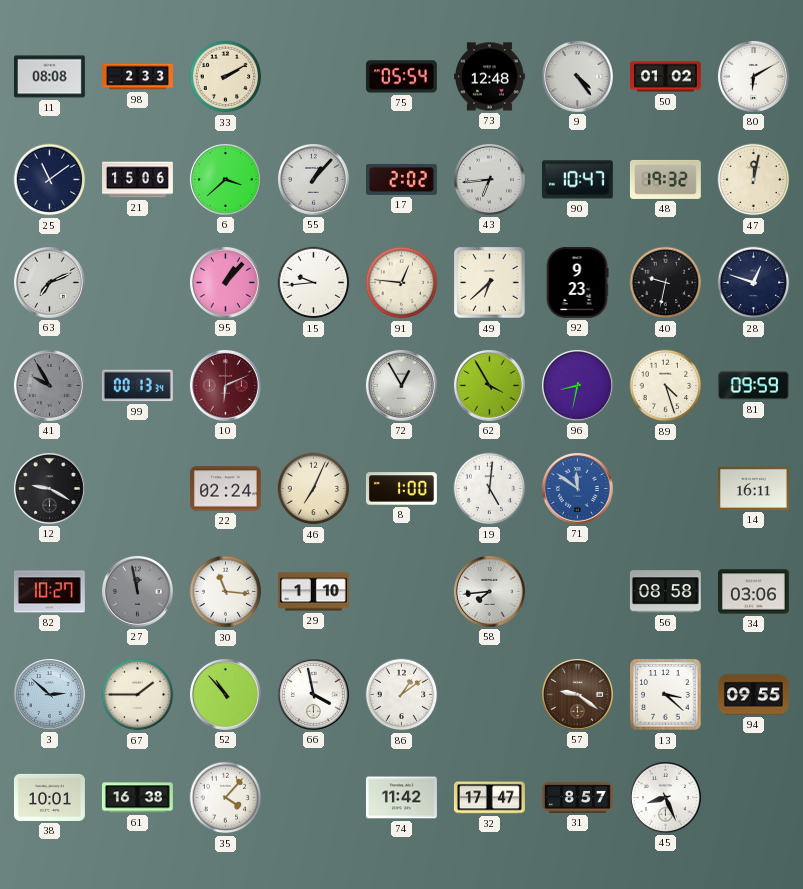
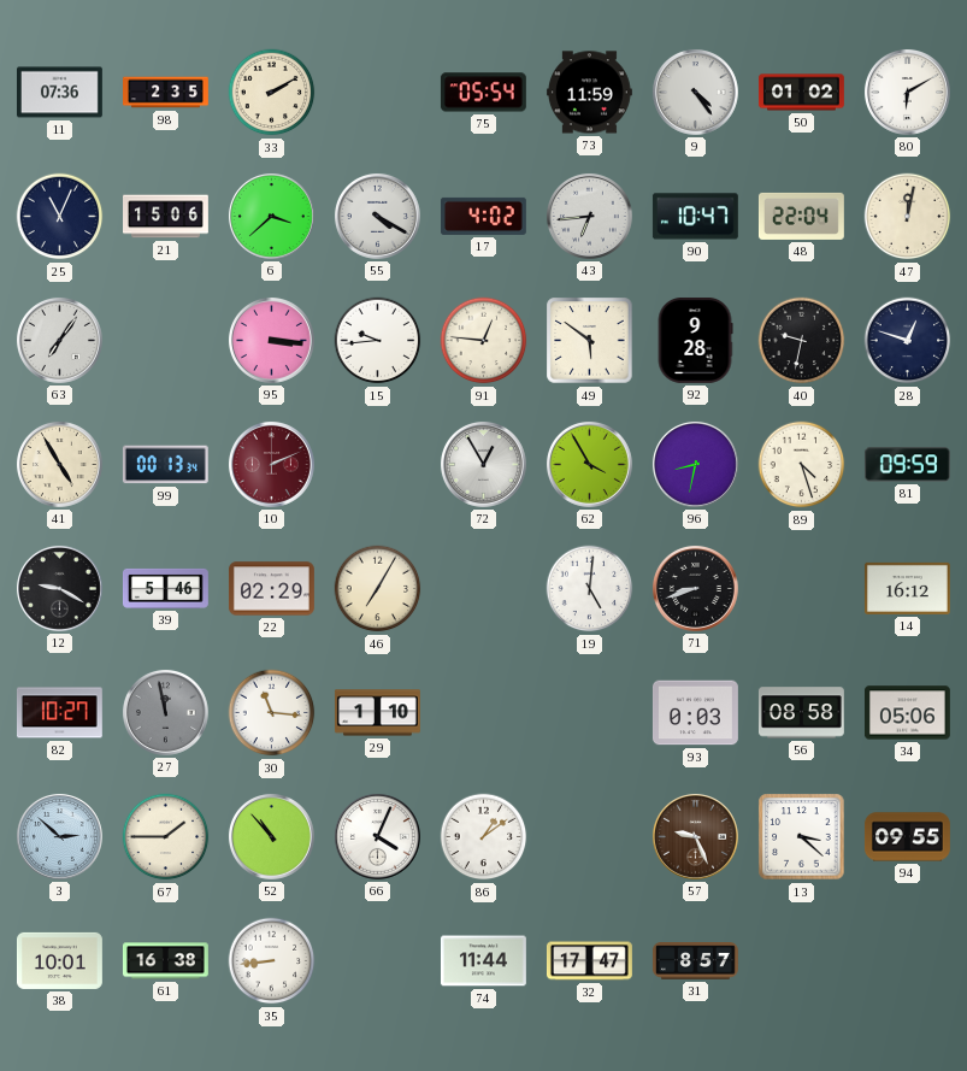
11: 08:08 -> 07:36 (59, 93)
98: 2:33 -> 2:35 (166, 93)
73: 12:48 -> 11:59 (589, 93)
25: 11:09 -> 11:04 (60, 217)
55: 1:07 -> 4:20 (377, 216)
17: 2:02 -> 4:02 (483, 216)
48: 19:32 -> 22:04 (801, 216)
63: 7:11 -> 7:06 (59, 340)
95: 1:07 -> 3:16 (271, 340)
49: 6:38 -> 5:51 (590, 341)
92: 9:23 -> 9:28 (695, 340)
41: 9:55 -> 4:55 (59, 464)
41 dial: grey -> cream (59, 464)
10: 6:11 -> 2:11 (271, 464)
39: none -> 5:46 (165, 588)
22: 02:24 -> 02:29 (271, 589)
46: 7:04 -> 7:05 (378, 589)
8: 1:00 -> none (401, 489)
71: 11:51 -> 8:42 (695, 588)
71 dial: blue -> black (695, 588)
14: 16:11 -> 16:12 (907, 588)
58: 7:44 -> none (489, 591)
93: none -> 0:03 (695, 713)
34: 03:06 -> 05:06 (907, 713)
66: 3:58 -> 4:04 (377, 836)
57: 9:21 -> 9:26 (695, 836)
35: 4:07 -> 8:44 (272, 961)
74: 11:42 -> 11:44 (483, 961)
45: 8:26 -> none (665, 797)
